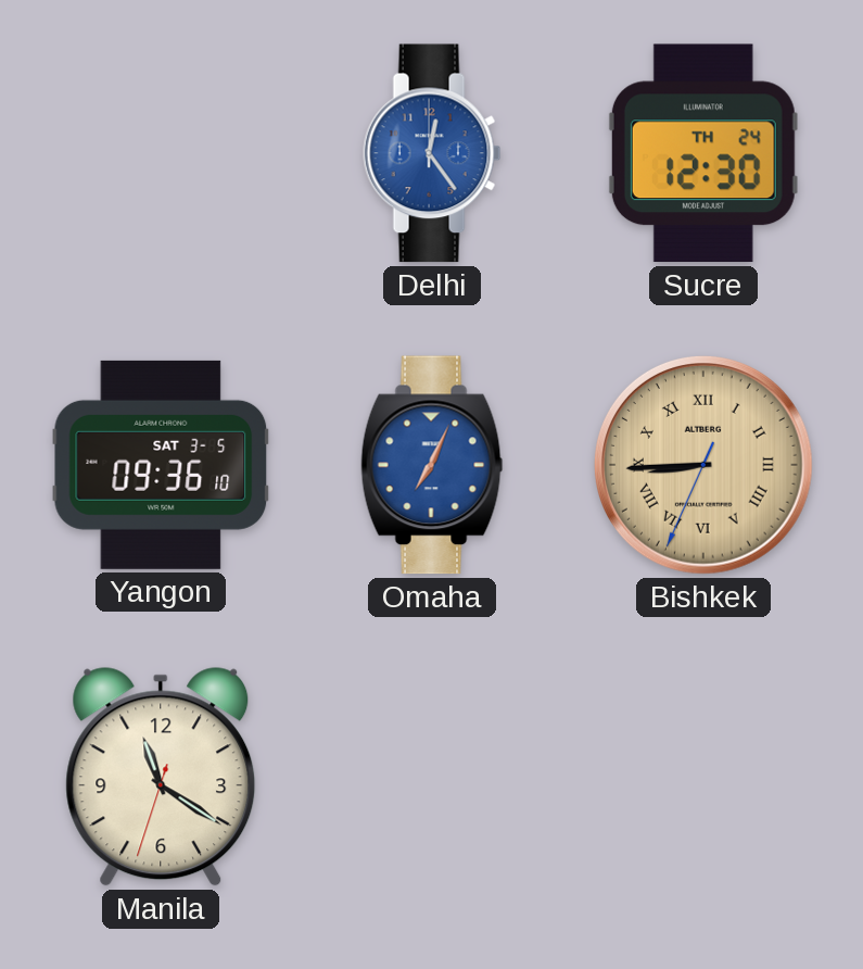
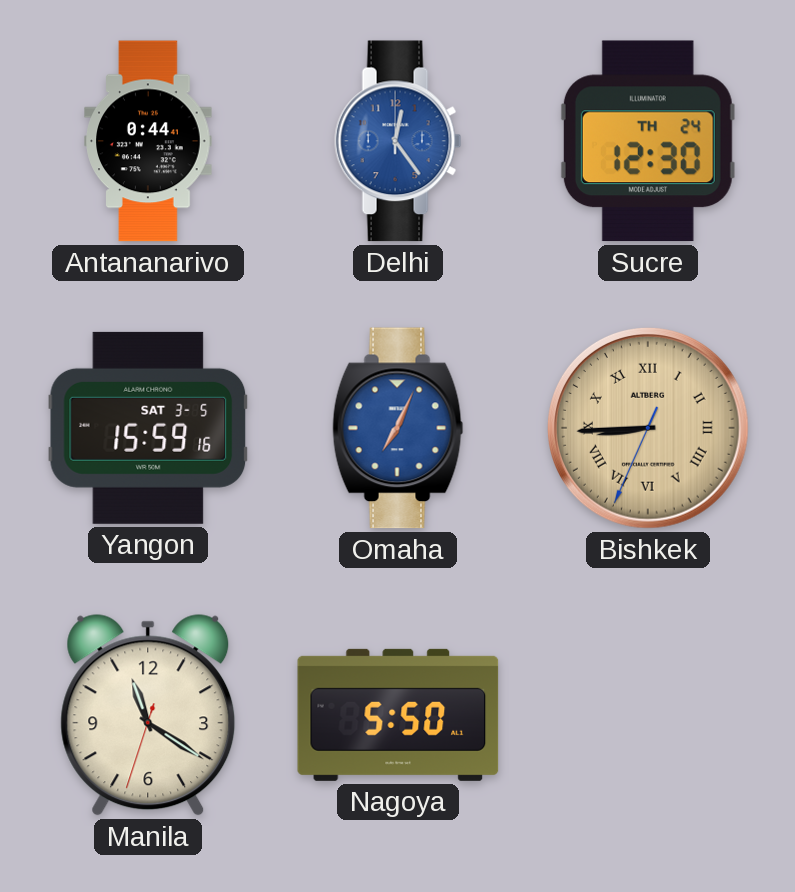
Antananarivo: none -> 0:44 (148, 141)
Yangon: 09:36 -> 15:59 (148, 428)
Nagoya: none -> 5:50 (398, 715)
